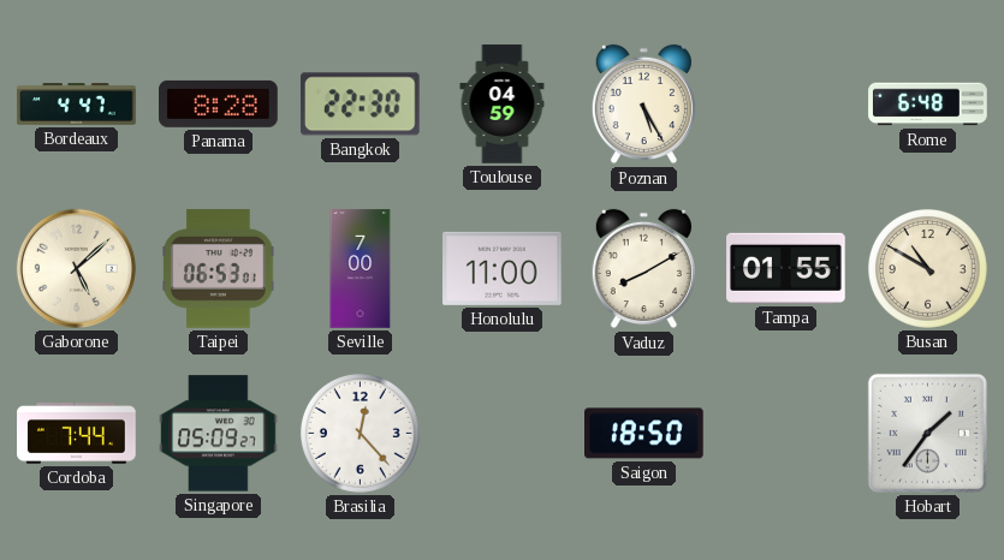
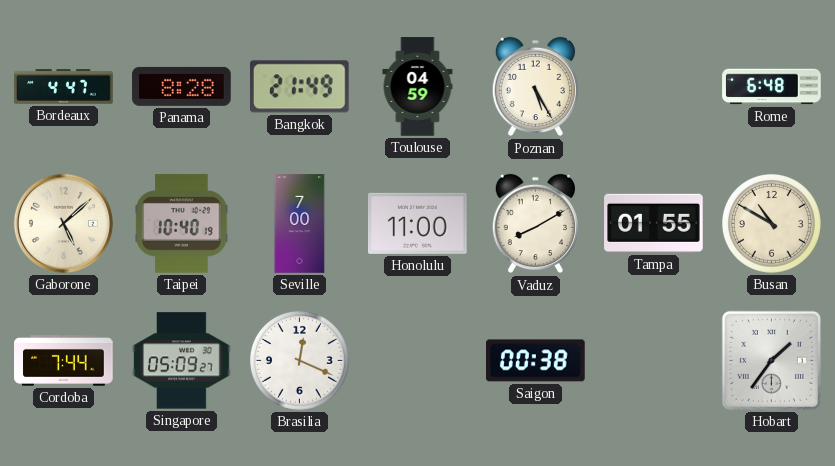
Bangkok: 22:30 -> 21:49 (299, 87)
Taipei: 06:53 -> 10:40 (182, 224)
Brasilia: 12:23 -> 12:19 (299, 360)
Saigon: 18:50 -> 00:38 (536, 361)
